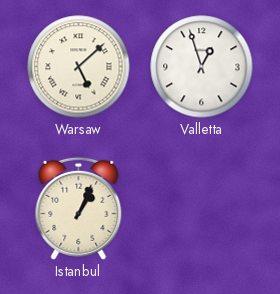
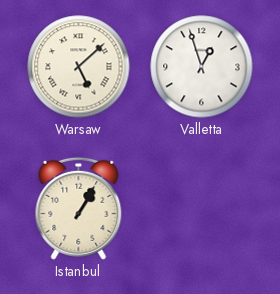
Istanbul: 1:04 -> 1:05 (79, 208)
